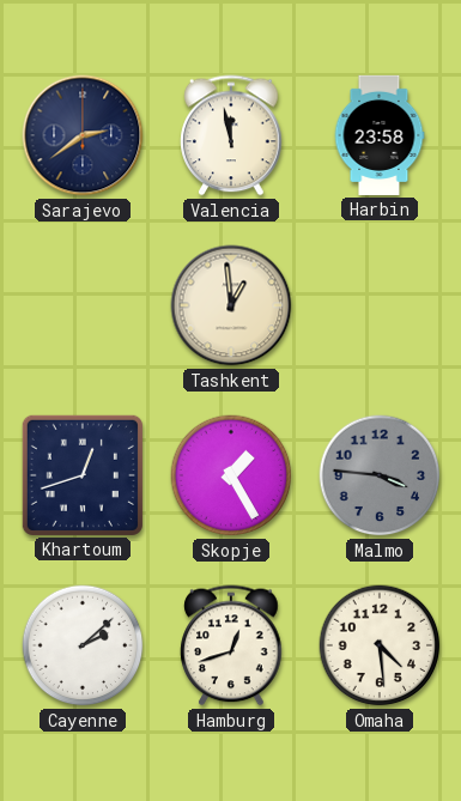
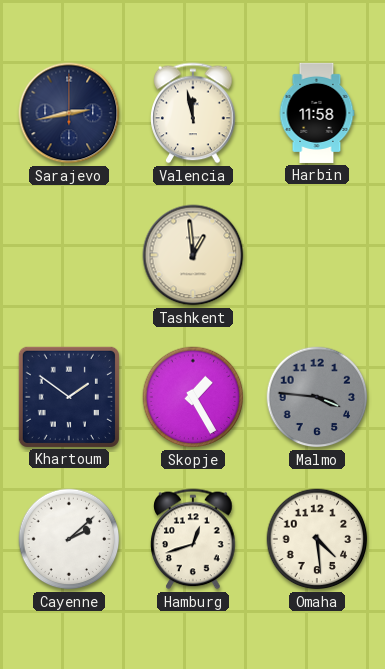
Sarajevo: 2:39 -> 2:43 (69, 113)
Harbin: 23:58 -> 11:58 (317, 113)
Khartoum: 12:42 -> 1:51 (69, 397)
